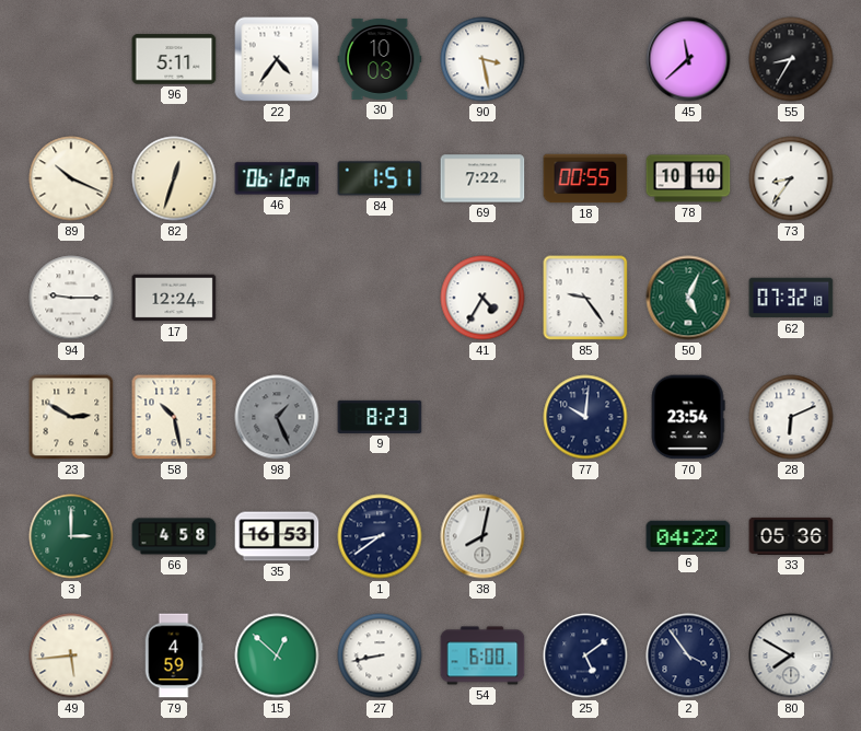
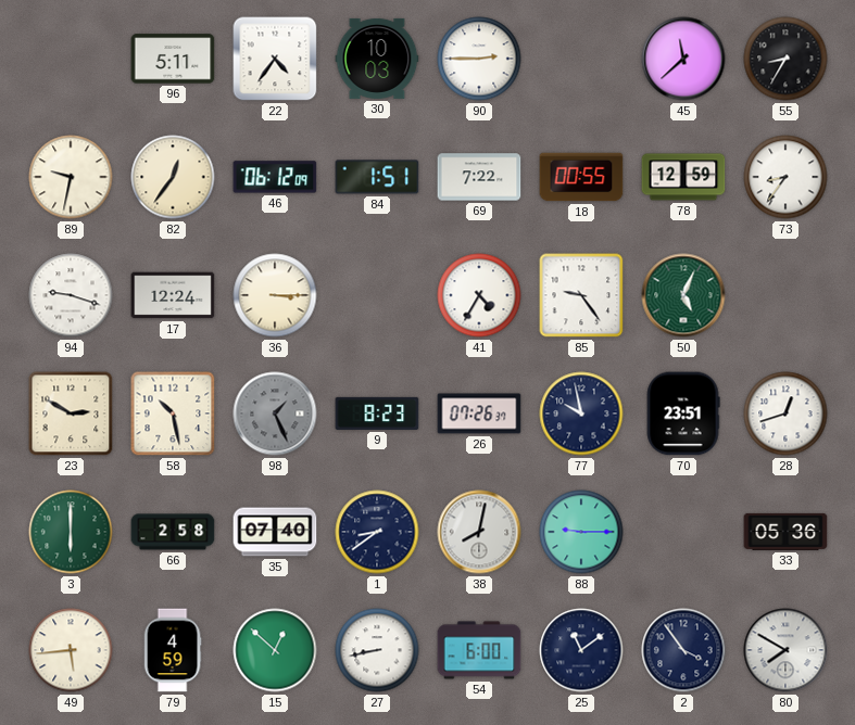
90: 3:28 -> 2:45 (479, 59)
89: 10:19 -> 9:32 (71, 177)
82: 12:33 -> 12:36 (173, 177)
78: 10:10 -> 12:59 (683, 177)
94: 9:15 -> 9:18 (71, 295)
36: none -> 3:15 (275, 295)
62: 07:32 -> none (791, 298)
26: none -> 07:26 (479, 414)
77: 10:01 -> 9:58 (581, 414)
70: 23:54 -> 23:51 (683, 414)
28: 6:11 -> 12:42 (785, 414)
3: 3:00 -> 6:00 (71, 532)
66: 4:58 -> 2:58 (173, 532)
35: 16:53 -> 07:40 (275, 532)
88: none -> 9:15 (581, 532)
6: 04:22 -> none (688, 536)
25: 5:09 -> 11:09 (581, 650)
